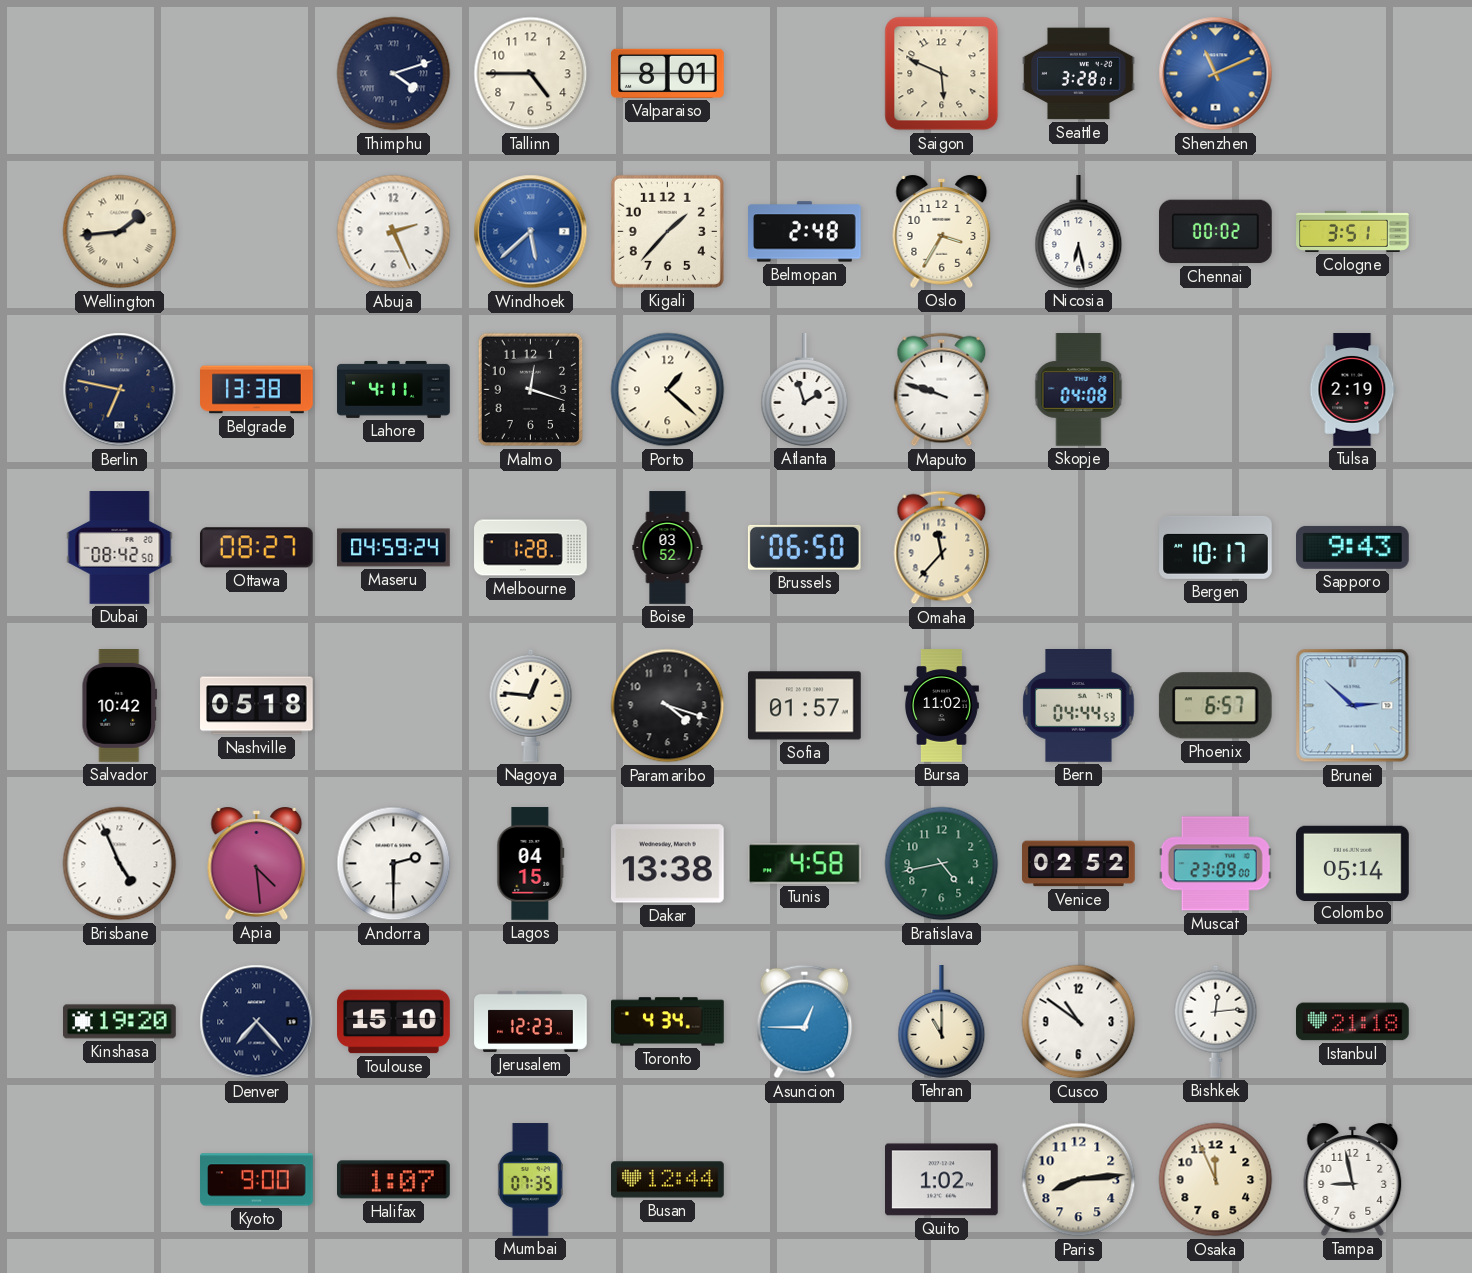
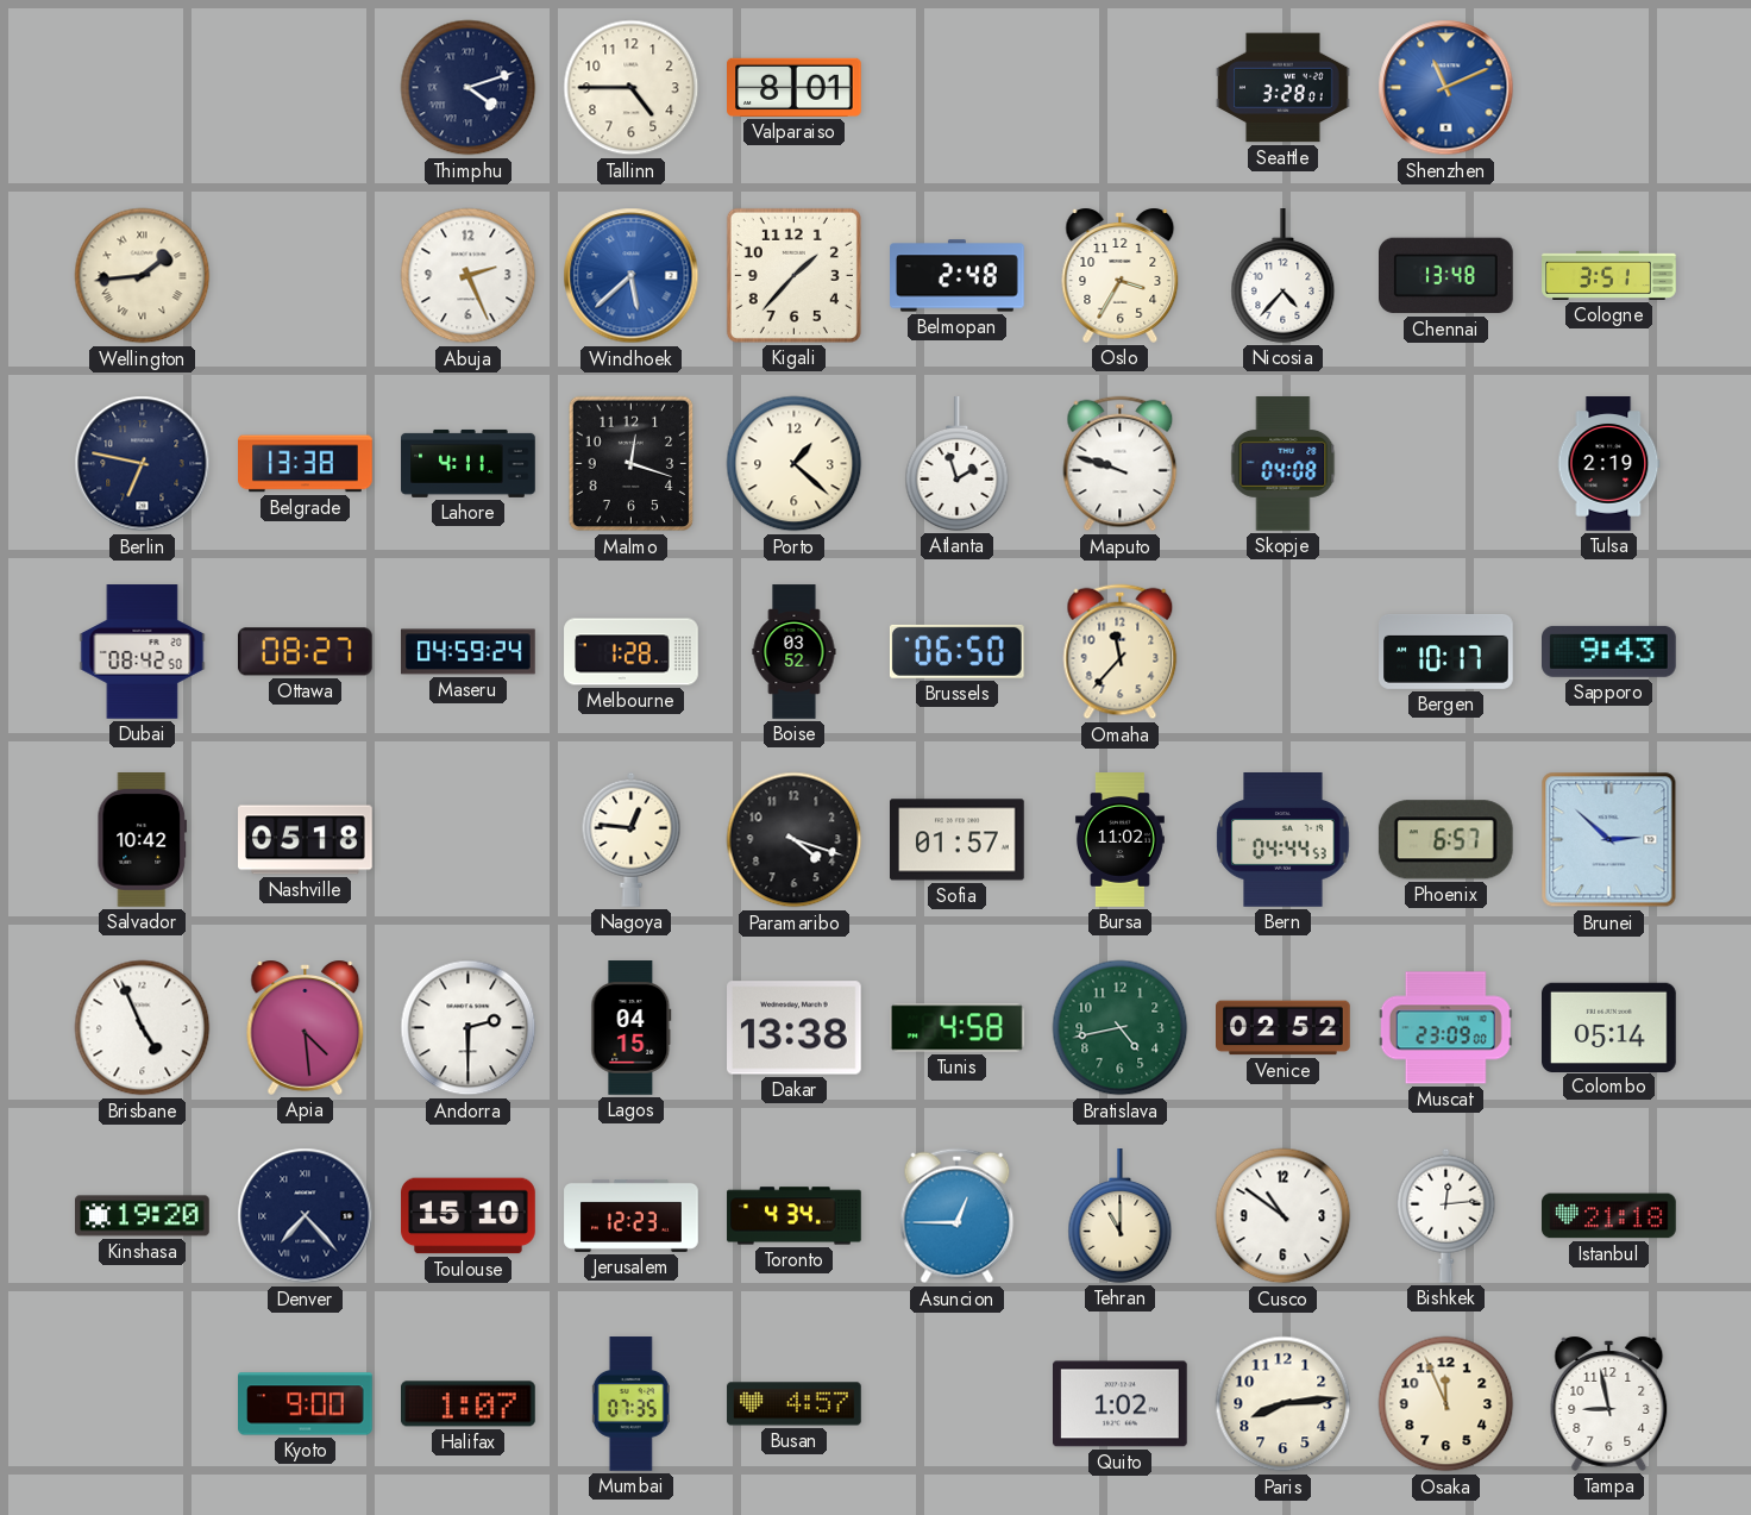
Saigon: 5:49 -> none (942, 74)
Nicosia: 6:28 -> 4:37 (1284, 276)
Chennai: 00:02 -> 13:48 (1446, 276)
Busan: 12:44 -> 4:57 (795, 1404)
